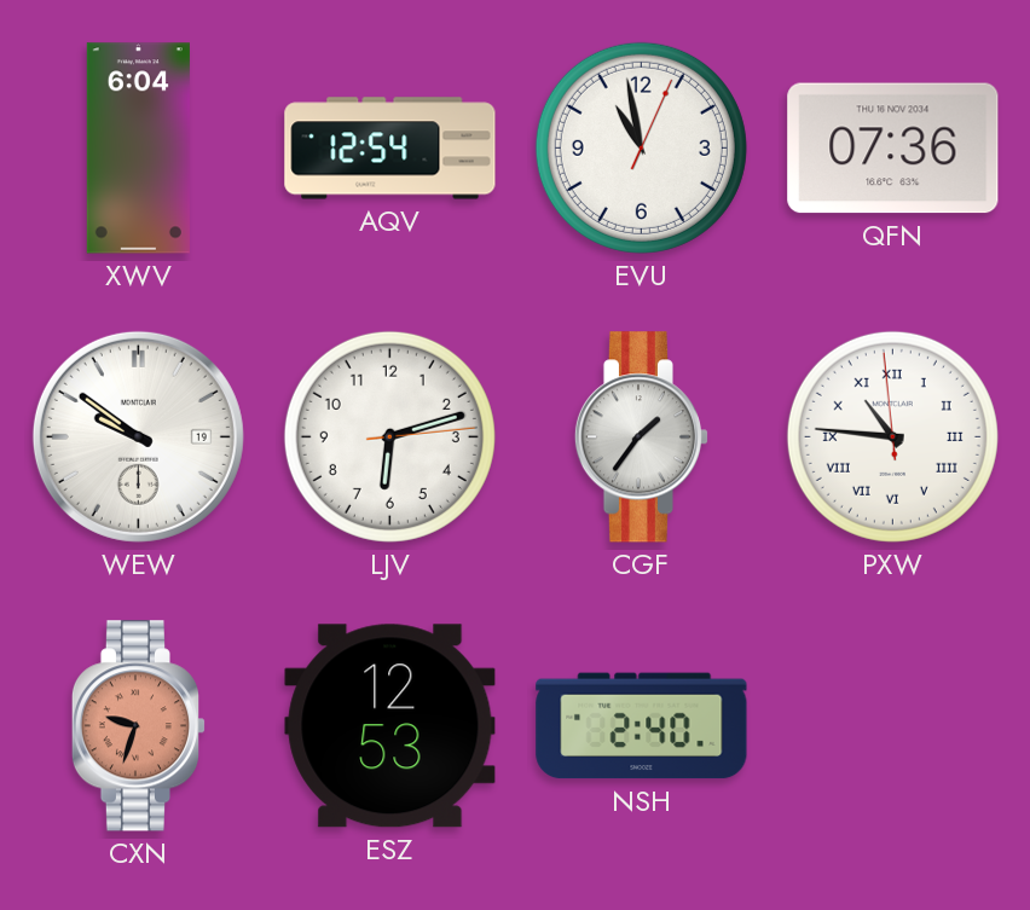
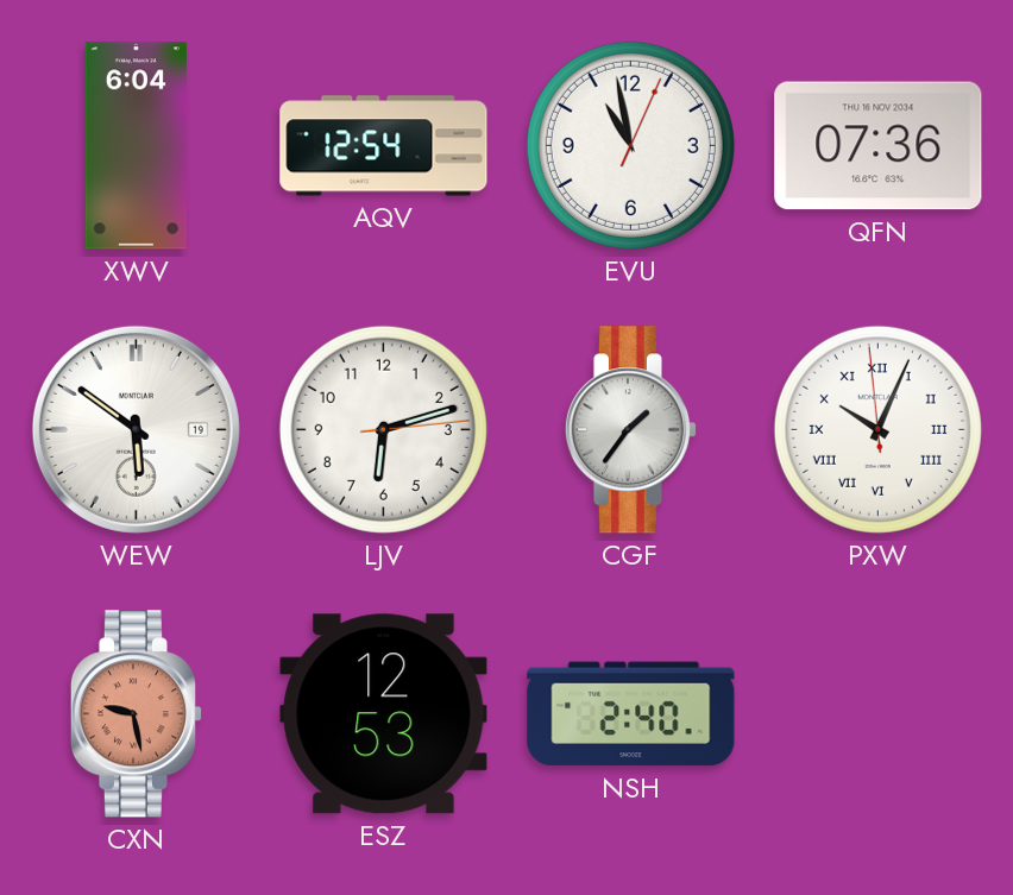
WEW: 9:51 -> 5:51 (136, 429)
PXW: 10:45 -> 10:03 (877, 429)
CXN: 9:33 -> 9:28 (137, 714)
